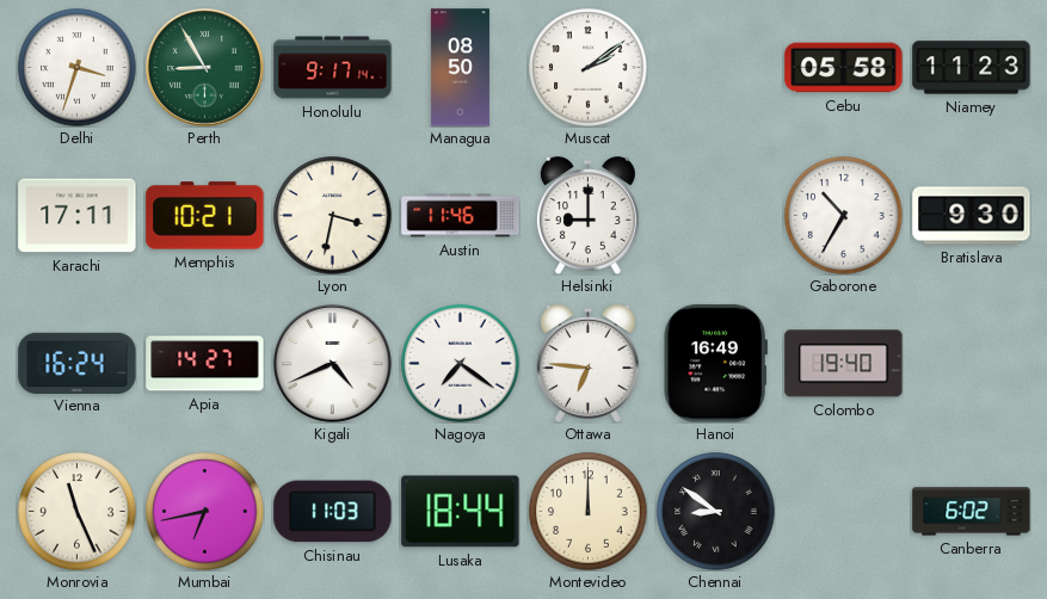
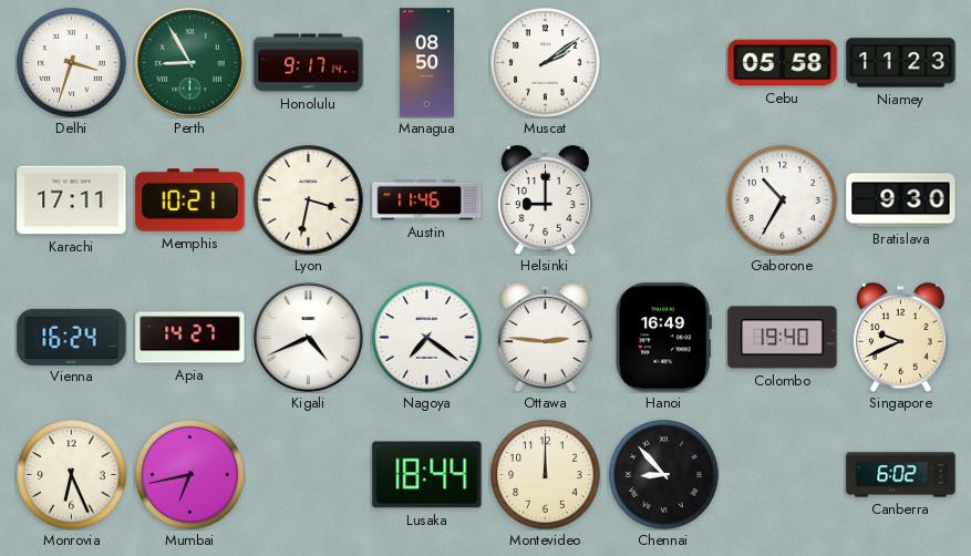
Ottawa: 6:46 -> 2:46 (545, 338)
Singapore: none -> 9:41 (900, 338)
Monrovia: 11:26 -> 6:26 (72, 475)
Chisinau: 11:03 -> none (333, 512)
Chennai: 8:51 -> 8:53 (664, 475)
